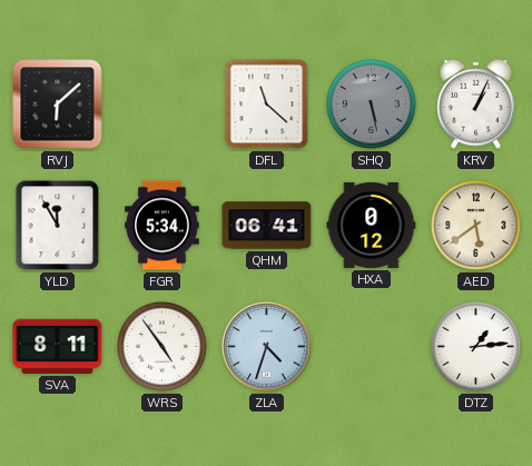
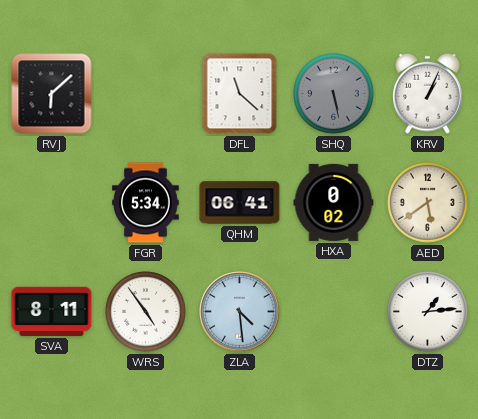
YLD: 11:55 -> none (58, 226)
HXA: 0:12 -> 0:02 (334, 202)
ZLA: 4:33 -> 4:29 (240, 312)
